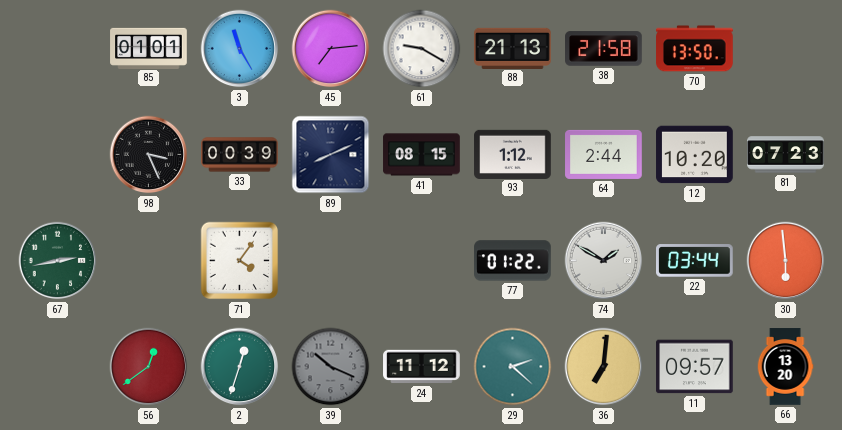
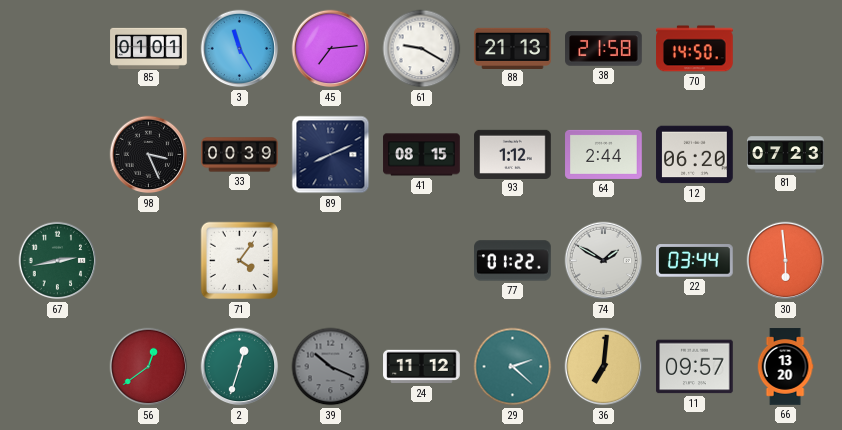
70: 13:50 -> 14:50 (695, 49)
12: 10:20 -> 06:20 (695, 155)
